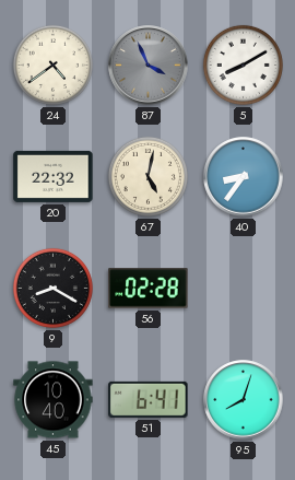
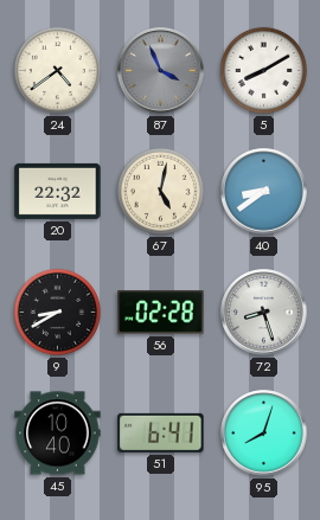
40: 8:36 -> 8:39 (264, 192)
9: 8:20 -> 8:40 (57, 312)
72: none -> 8:27 (264, 313)
